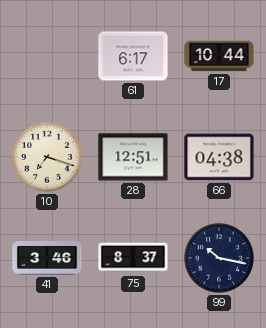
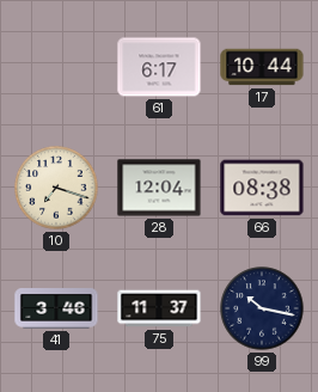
28: 12:51 -> 12:04 (159, 188)
66: 04:38 -> 08:38 (262, 188)
75: 8:37 -> 11:37 (159, 308)
